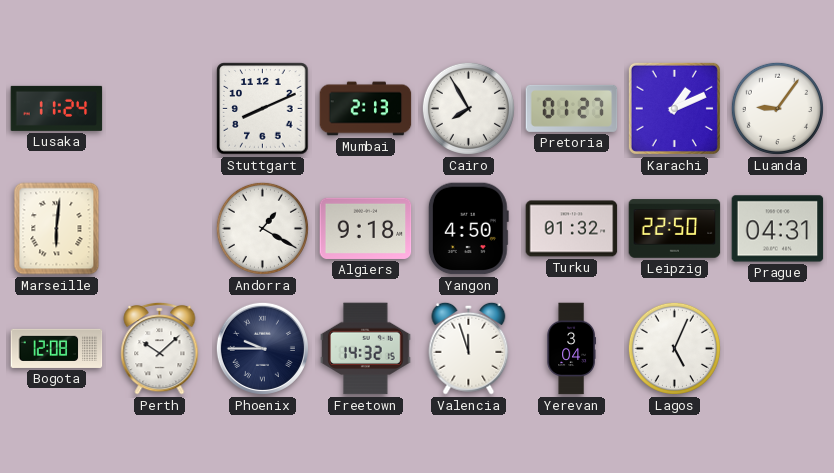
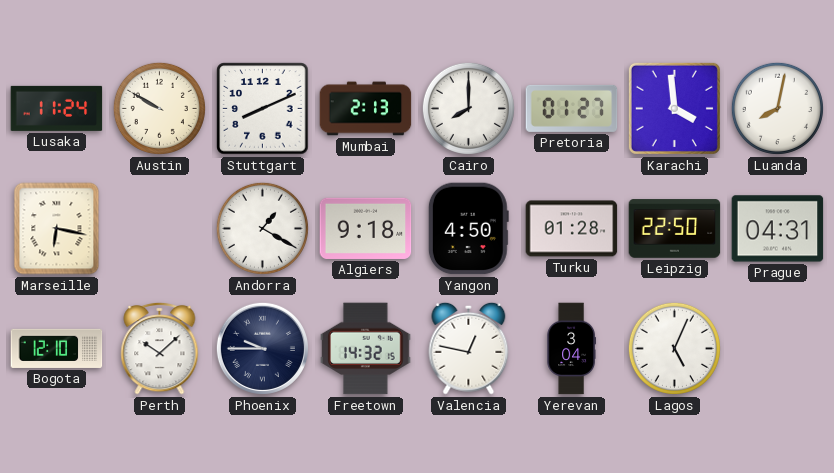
Austin: none -> 9:50 (159, 108)
Cairo: 7:55 -> 8:00 (468, 108)
Karachi: 1:11 -> 3:59 (674, 108)
Luanda: 9:06 -> 8:02 (777, 108)
Marseille: 6:01 -> 6:17 (57, 229)
Turku: 01:32 -> 01:28 (572, 229)
Bogota: 12:08 -> 12:10 (57, 348)
Valencia: 11:57 -> 12:47 (469, 348)
